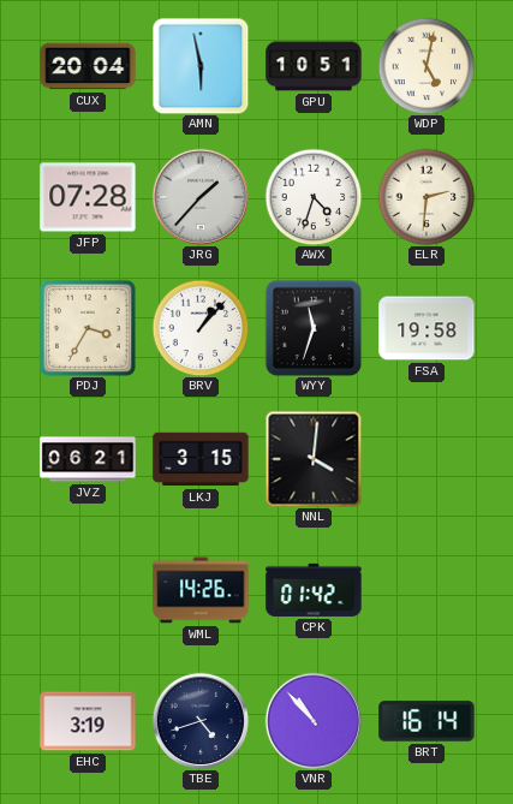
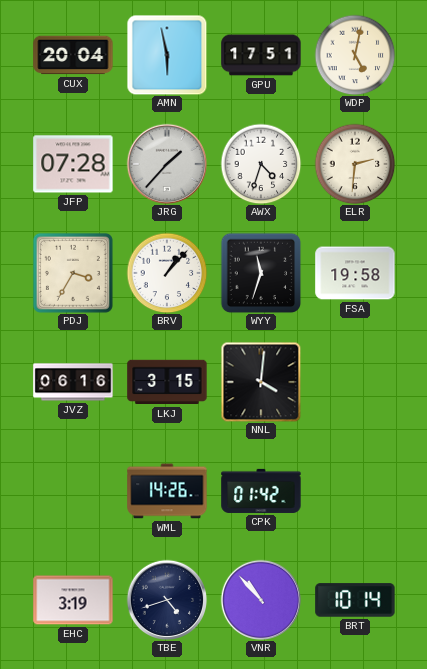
GPU: 10:51 -> 17:51 (261, 55)
JVZ: 06:21 -> 06:16 (73, 382)
BRT: 16:14 -> 10:14 (355, 600)
